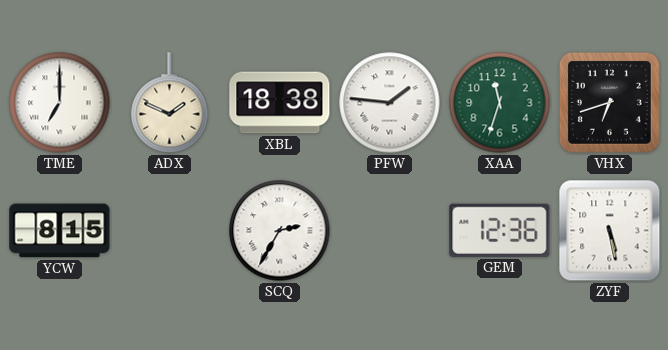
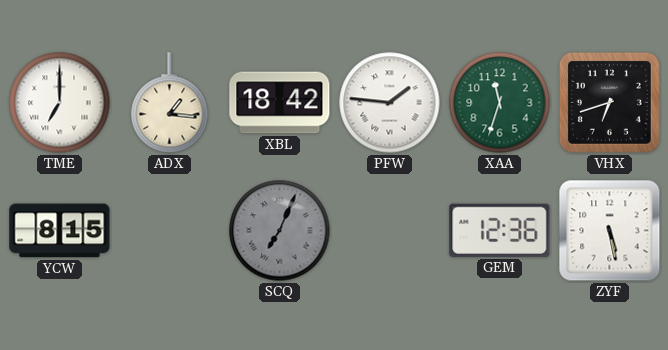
ADX: 1:49 -> 1:16 (170, 103)
XBL: 18:38 -> 18:42 (280, 103)
SCQ: 2:35 -> 7:04 (280, 231)
SCQ dial: white -> grey (280, 231)
